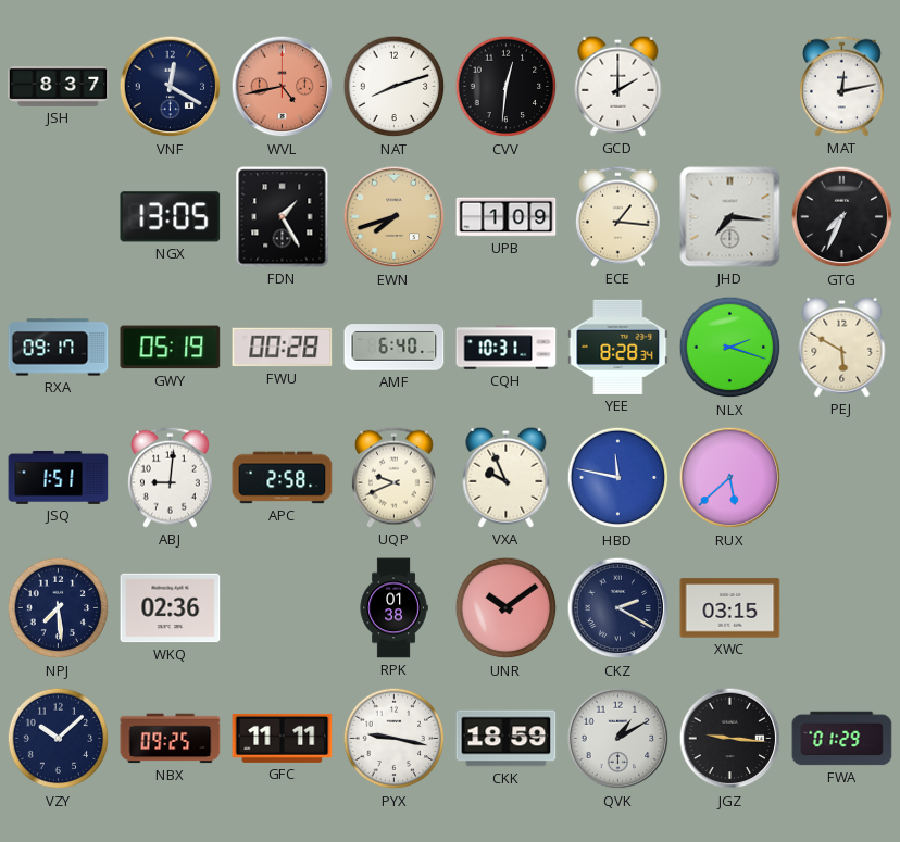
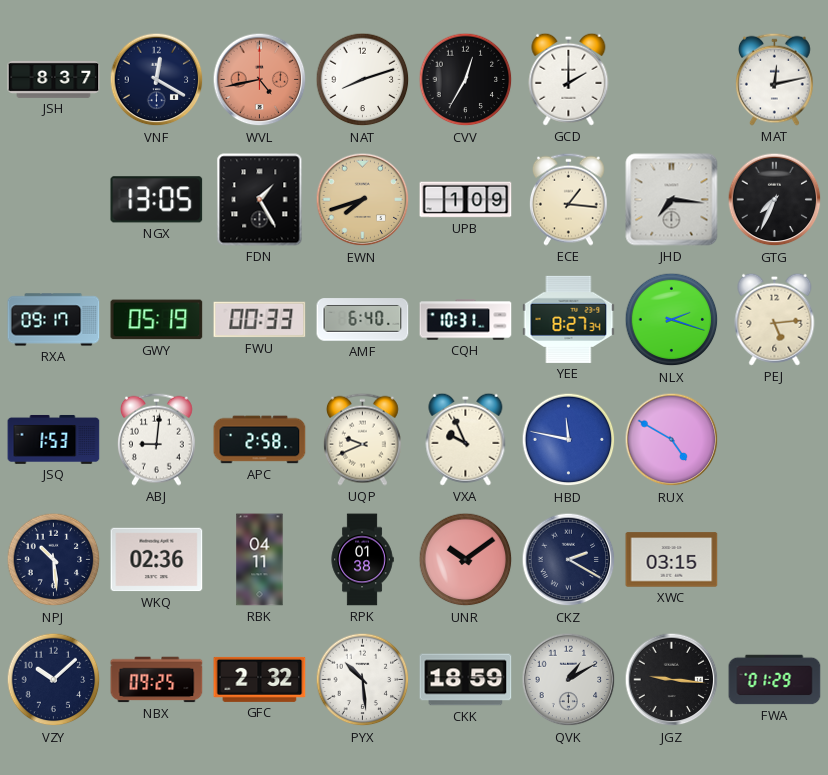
CVV: 12:31 -> 12:35 (466, 80)
FWU: 00:28 -> 00:33 (260, 320)
YEE: 8:28 -> 8:27 (569, 319)
PEJ: 5:50 -> 5:14 (775, 319)
JSQ: 1:51 -> 1:53 (54, 439)
RUX: 5:38 -> 4:50 (672, 440)
NPJ: 7:29 -> 10:29 (54, 560)
RBK: none -> 04:11 (260, 560)
GFC: 11:11 -> 2:32 (260, 679)
PYX: 9:17 -> 10:29 (363, 680)
